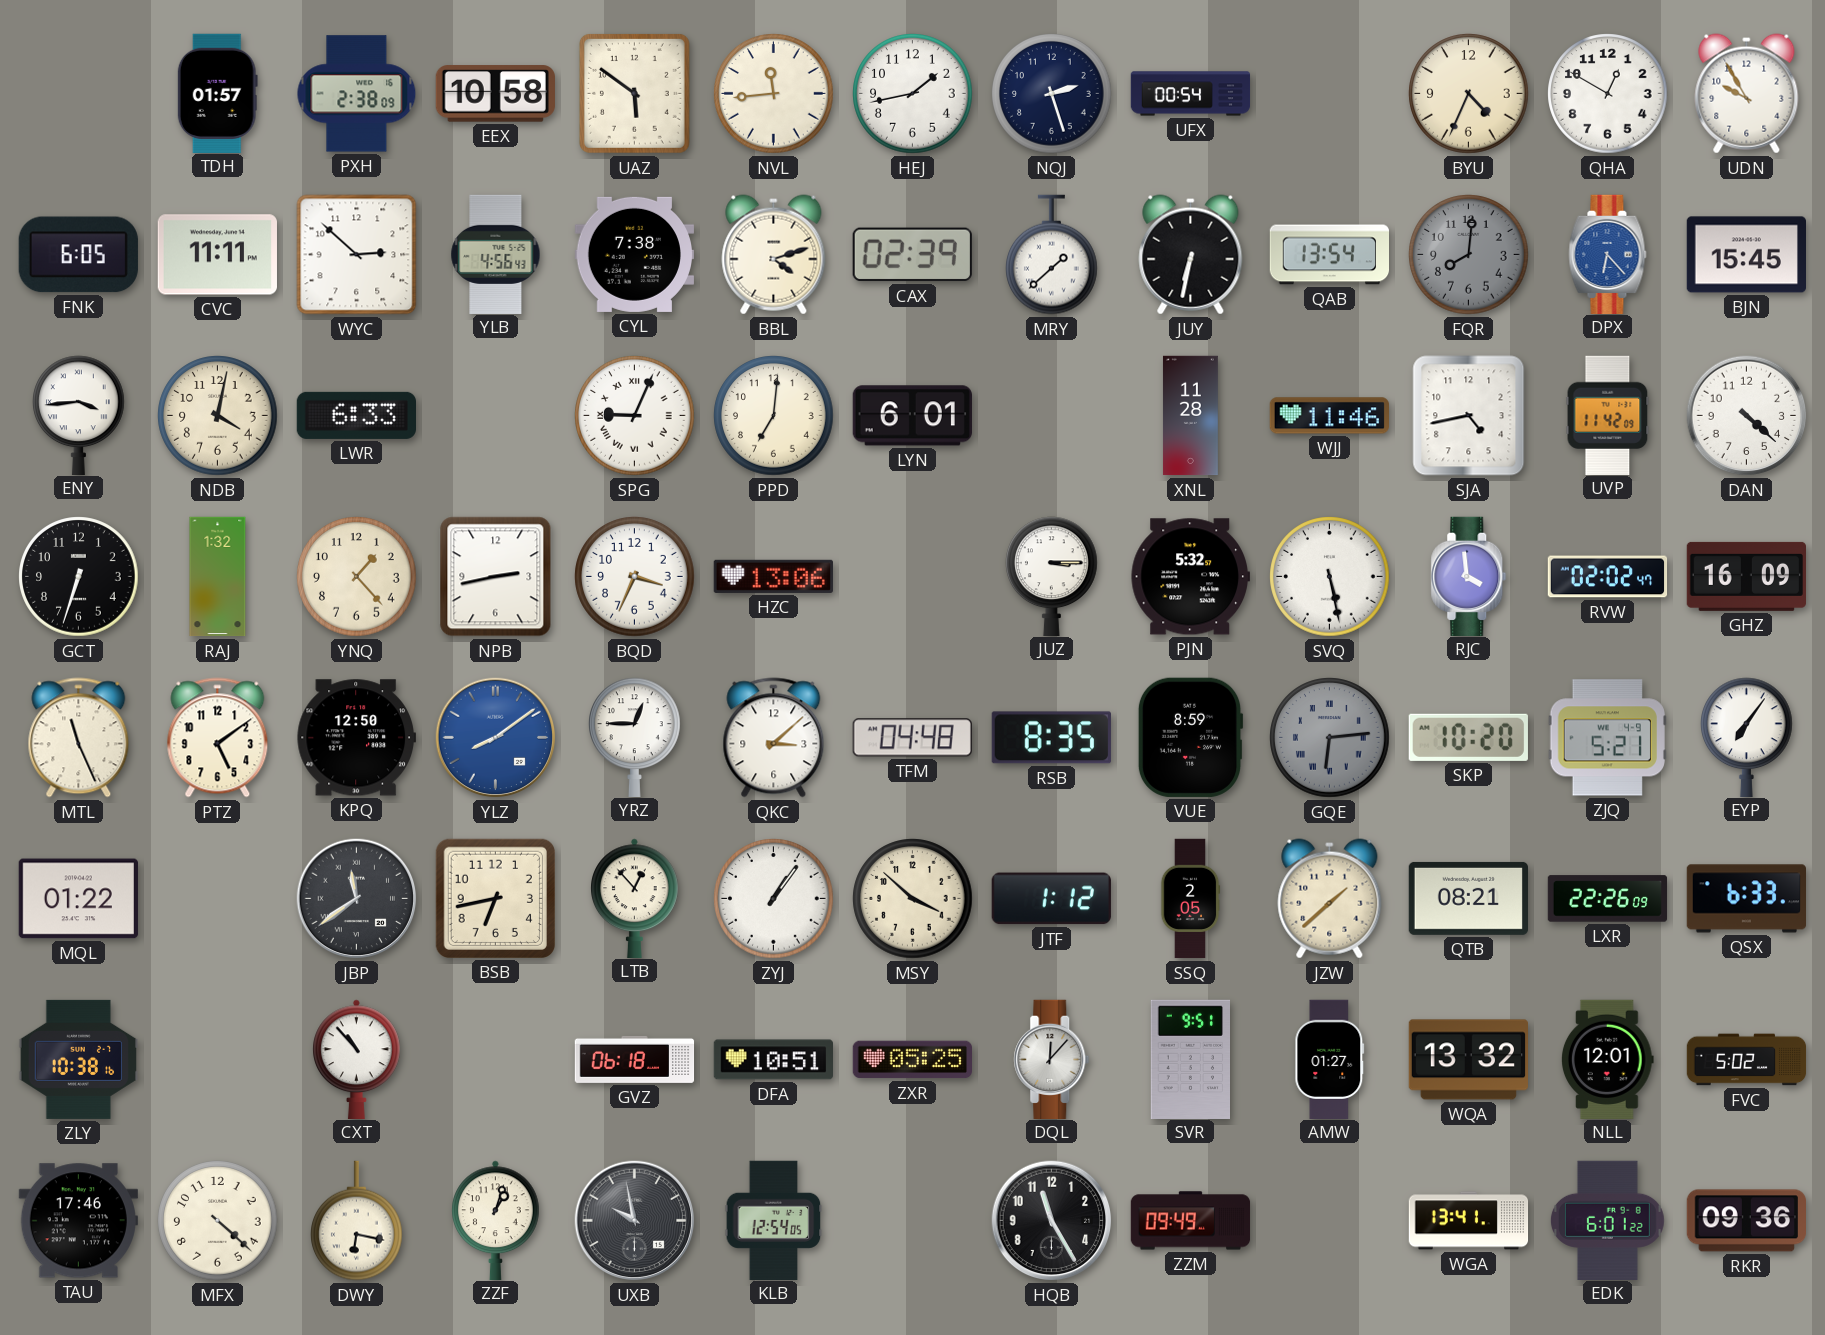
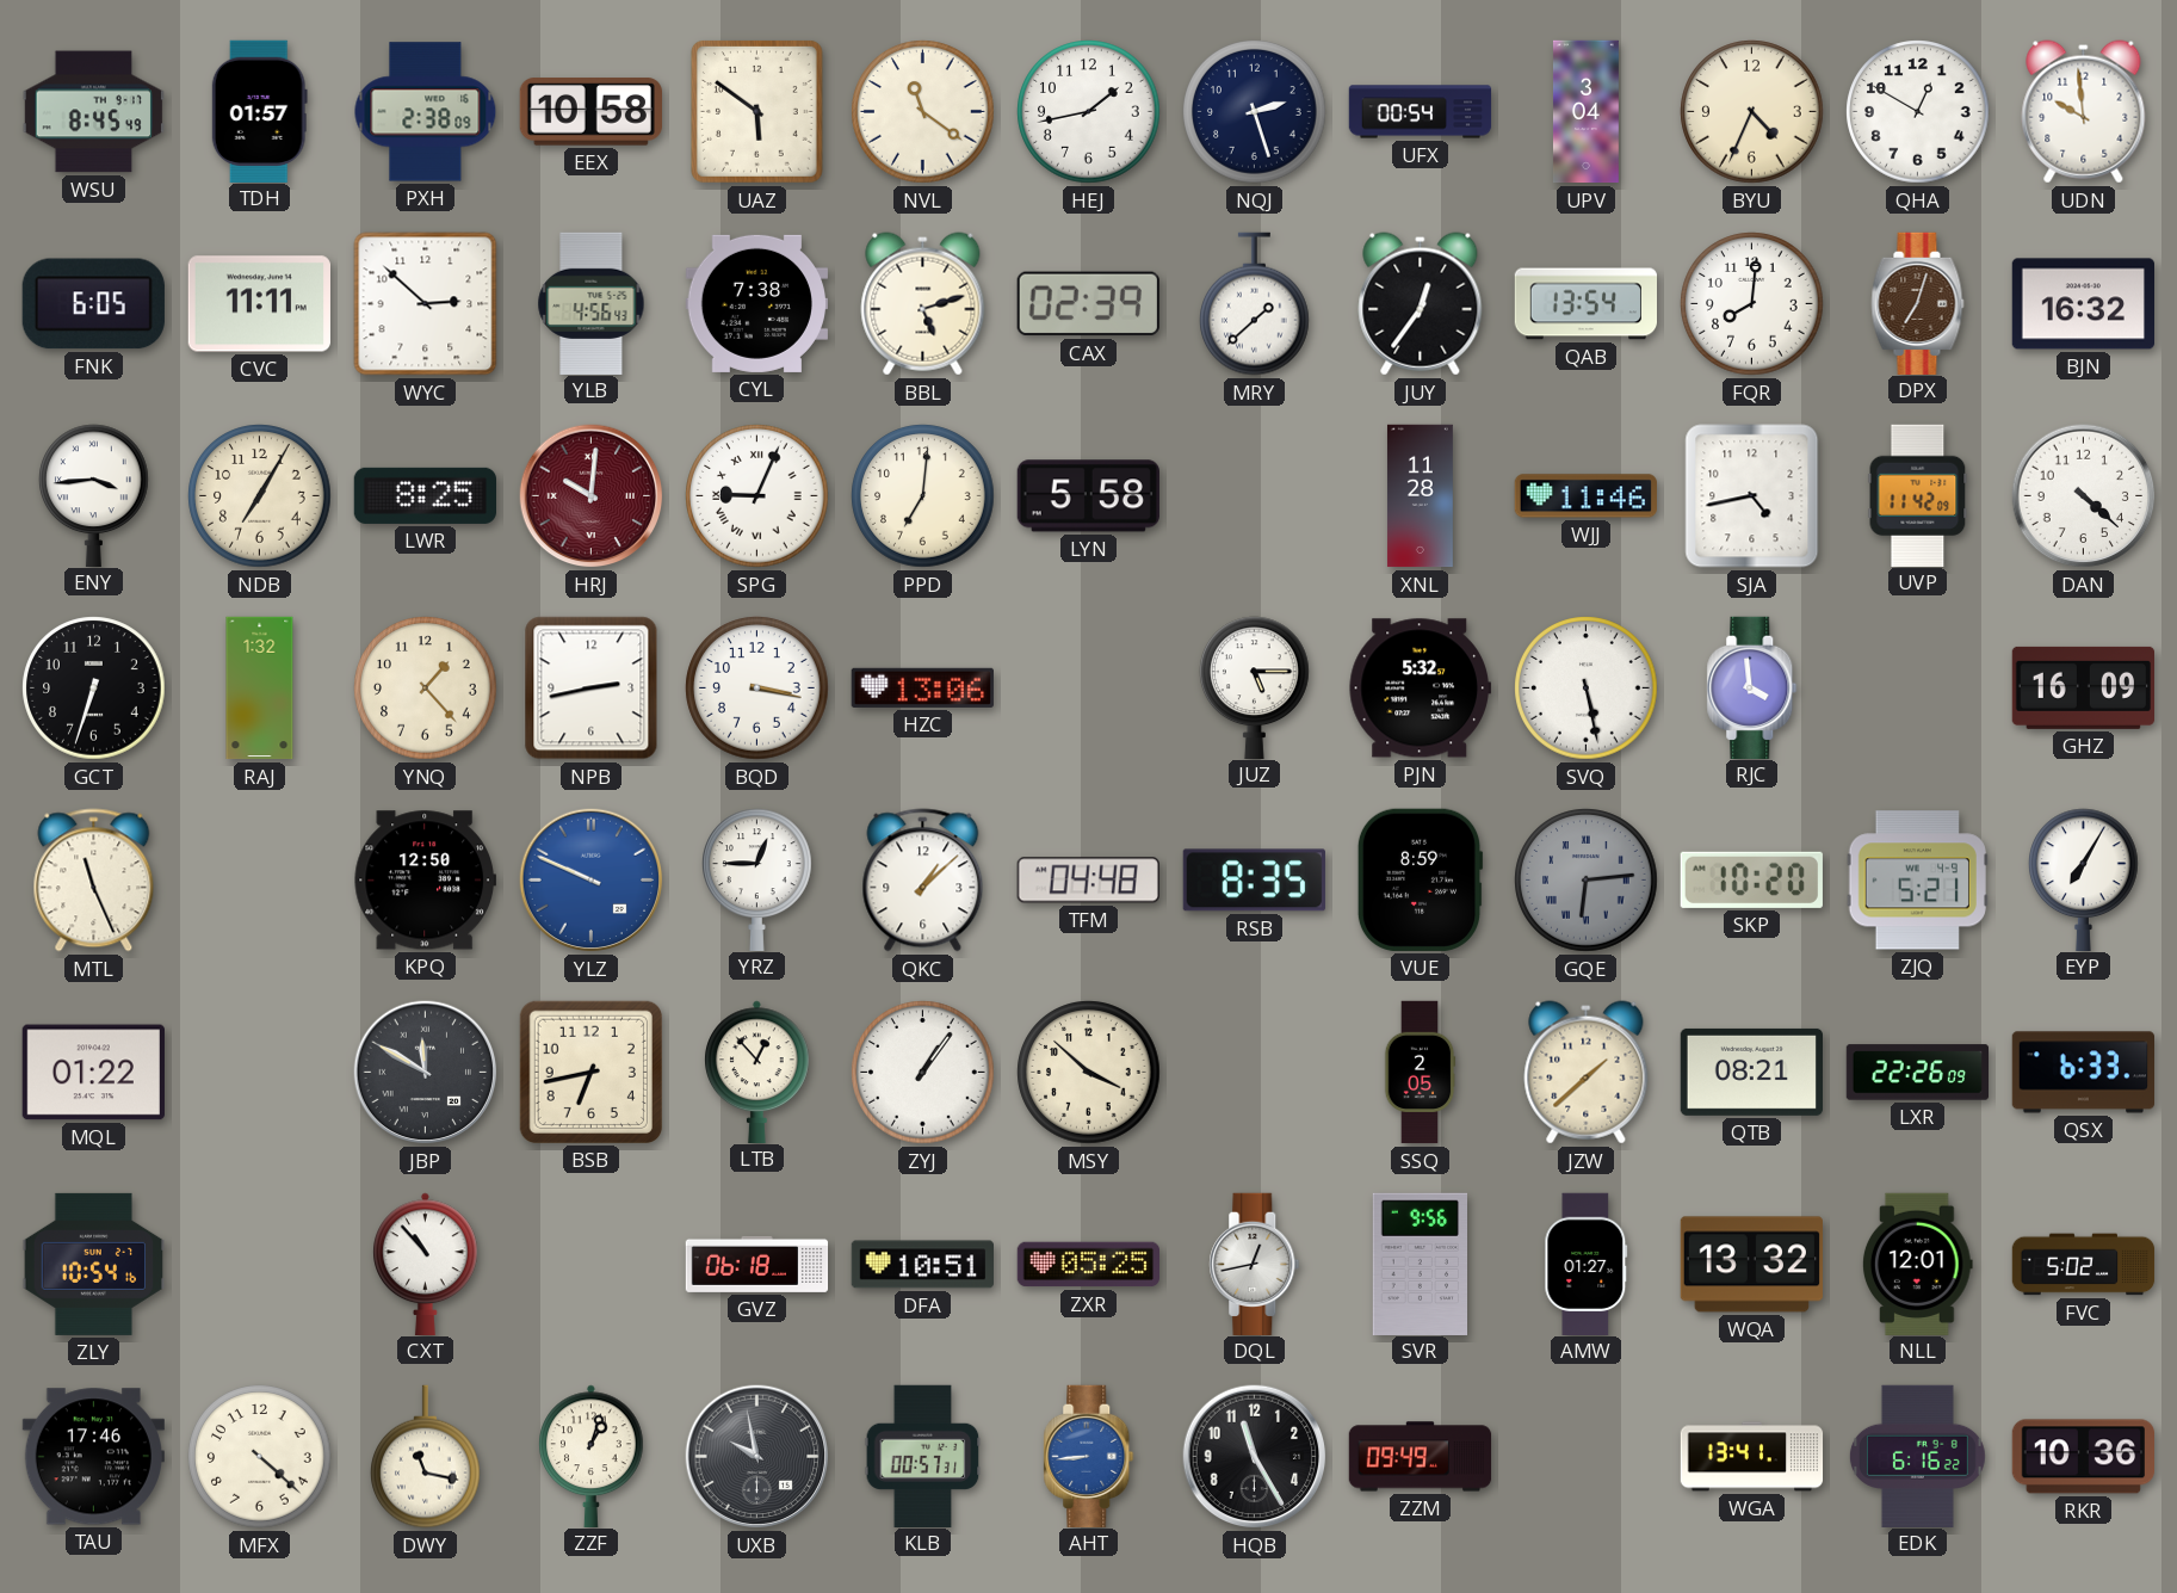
WSU: none -> 8:45 (93, 112)
NVL: 11:44 -> 11:21 (923, 112)
UPV: none -> 3:04 (1585, 112)
UDN: 9:55 -> 9:59 (2084, 112)
BBL: 4:12 -> 5:12 (923, 304)
JUY: 6:32 -> 12:36 (1421, 304)
FQR dial: grey -> white (1752, 304)
DPX: 6:23 -> 7:03 (1918, 303)
DPX dial: blue -> brown (1918, 303)
BJN: 15:45 -> 16:32 (2083, 304)
NDB: 4:02 -> 7:05 (260, 496)
LWR: 6:33 -> 8:25 (425, 495)
HRJ: none -> 10:01 (592, 496)
LYN: 6:01 -> 5:58 (1088, 496)
BQD: 3:34 -> 3:17 (757, 689)
JUZ: 3:15 -> 5:15 (1255, 687)
RVW: 02:02 -> none (1608, 577)
PTZ: 5:09 -> none (218, 738)
YLZ: 8:09 -> 9:49 (592, 881)
QKC: 3:08 -> 1:08 (923, 881)
EYP: 7:06 -> 7:05 (2084, 879)
JBP: 11:39 -> 11:50 (426, 1073)
JTF: 1:12 -> none (1051, 899)
ZLY: 10:38 -> 10:54 (93, 1264)
DQL: 12:07 -> 12:43 (1255, 1264)
SVR: 9:51 -> 9:56 (1420, 1264)
DWY: 6:17 -> 11:17 (426, 1457)
KLB: 12:54 -> 00:57 (923, 1456)
AHT: none -> 8:44 (1089, 1456)
EDK: 6:01 -> 6:16 (1917, 1456)
RKR: 09:36 -> 10:36 (2083, 1457)
